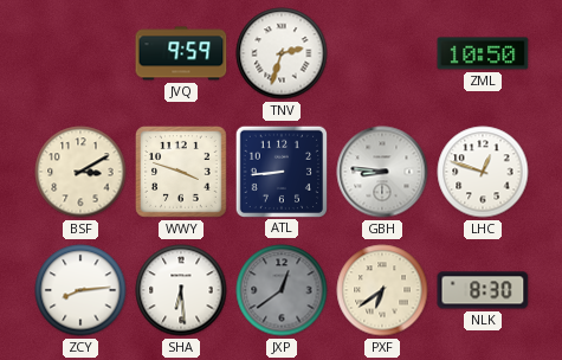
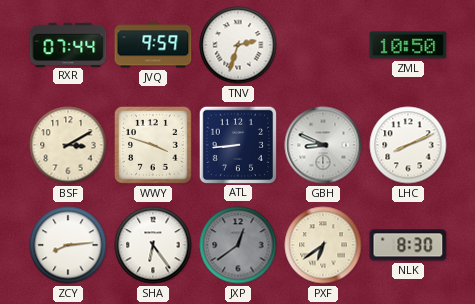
RXR: none -> 07:44 (68, 44)
GBH: 8:46 -> 8:49 (323, 145)
LHC: 12:48 -> 8:11 (408, 145)
SHA: 6:29 -> 6:24 (153, 245)
